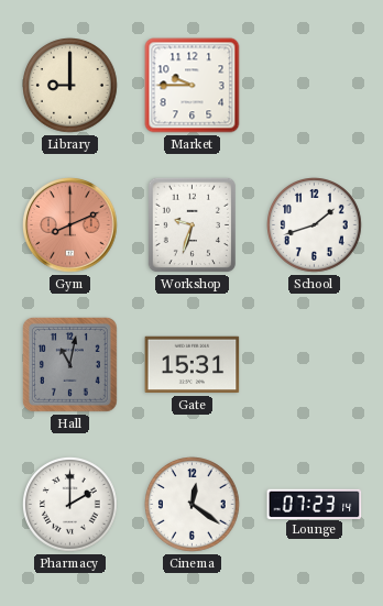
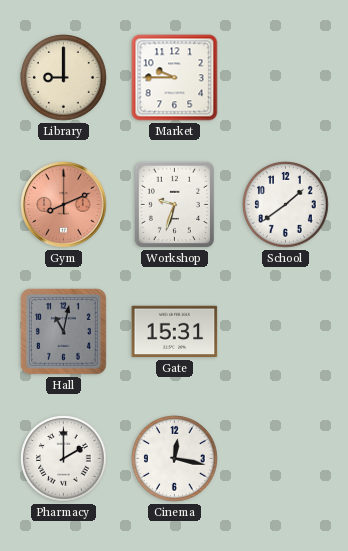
School: 1:42 -> 1:39 (286, 205)
Cinema: 12:21 -> 12:17 (175, 459)
Lounge: 07:23 -> none (315, 504)
